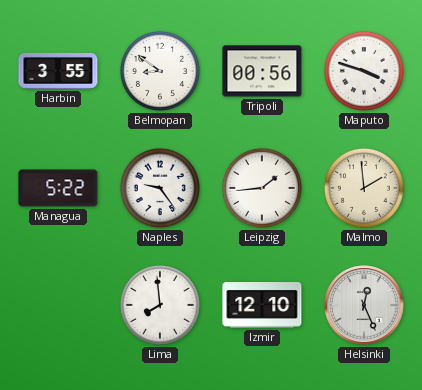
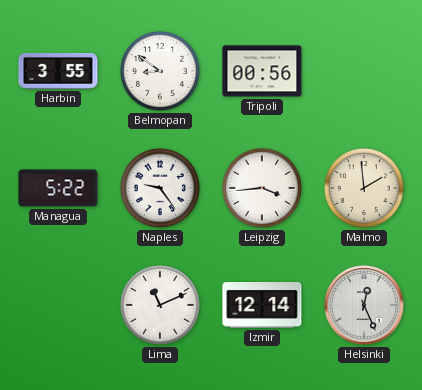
Maputo: 3:48 -> none (364, 71)
Leipzig: 1:44 -> 3:44 (262, 188)
Lima: 7:59 -> 11:11 (160, 305)
Izmir: 12:10 -> 12:14 (262, 306)
